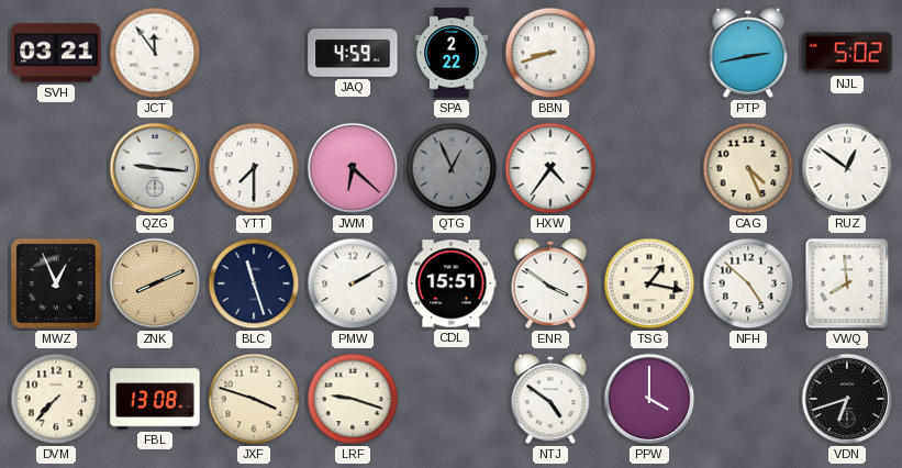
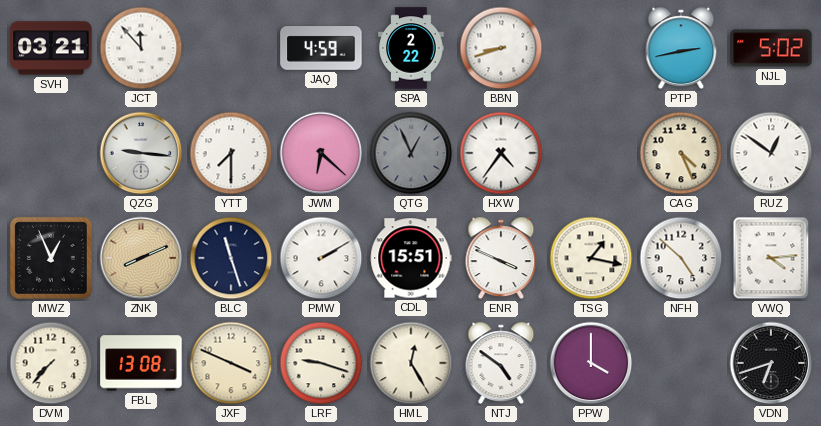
JCT: 11:54 -> 11:53 (141, 48)
ENR: 3:51 -> 3:49 (501, 258)
VWQ: 7:59 -> 4:14 (771, 258)
JXF: 3:48 -> 3:49 (231, 363)
HML: none -> 12:25 (411, 363)
